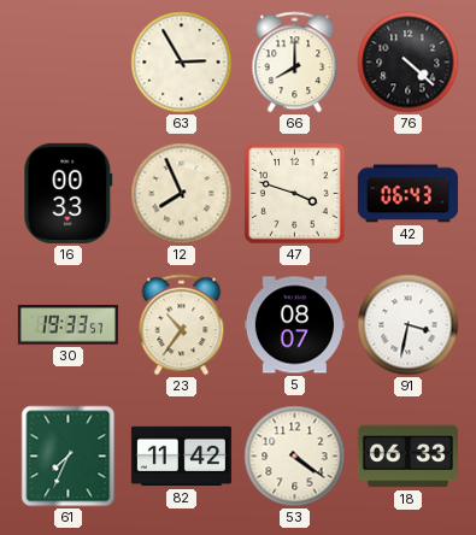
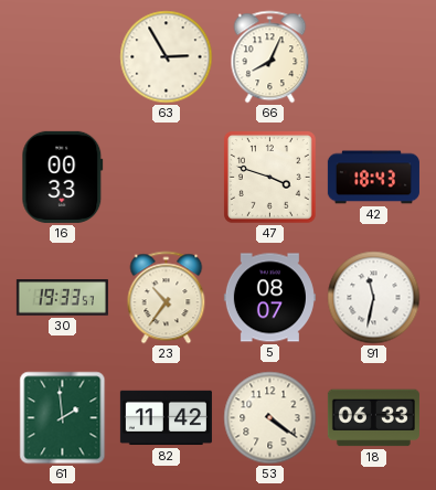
66: 8:00 -> 8:04 (270, 57)
76: 4:22 -> none (409, 63)
12: 7:56 -> none (182, 194)
42: 06:43 -> 18:43 (373, 178)
91: 3:32 -> 11:32 (374, 298)
61: 7:34 -> 1:59 (63, 418)
